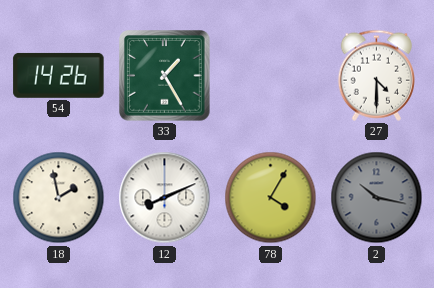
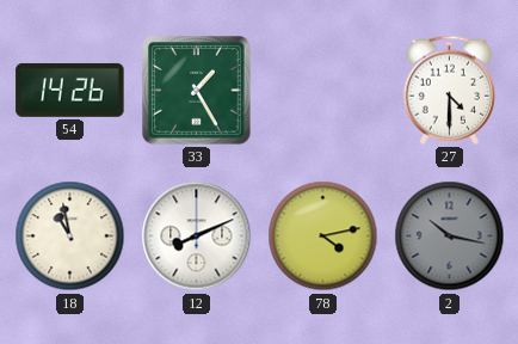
18: 1:58 -> 10:58 (70, 236)
78: 4:05 -> 4:13 (323, 236)
